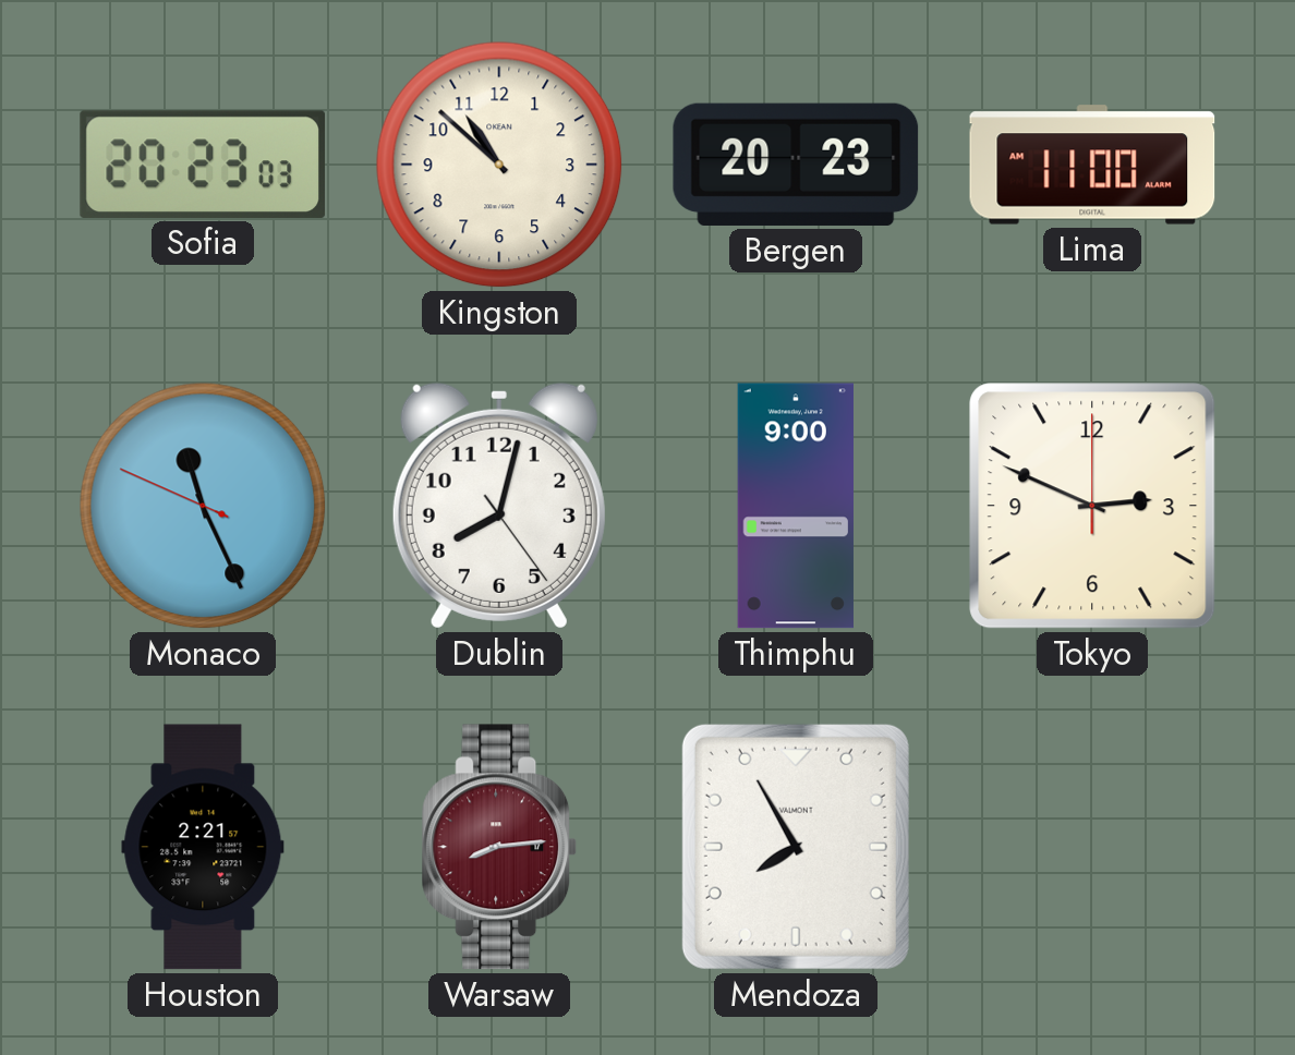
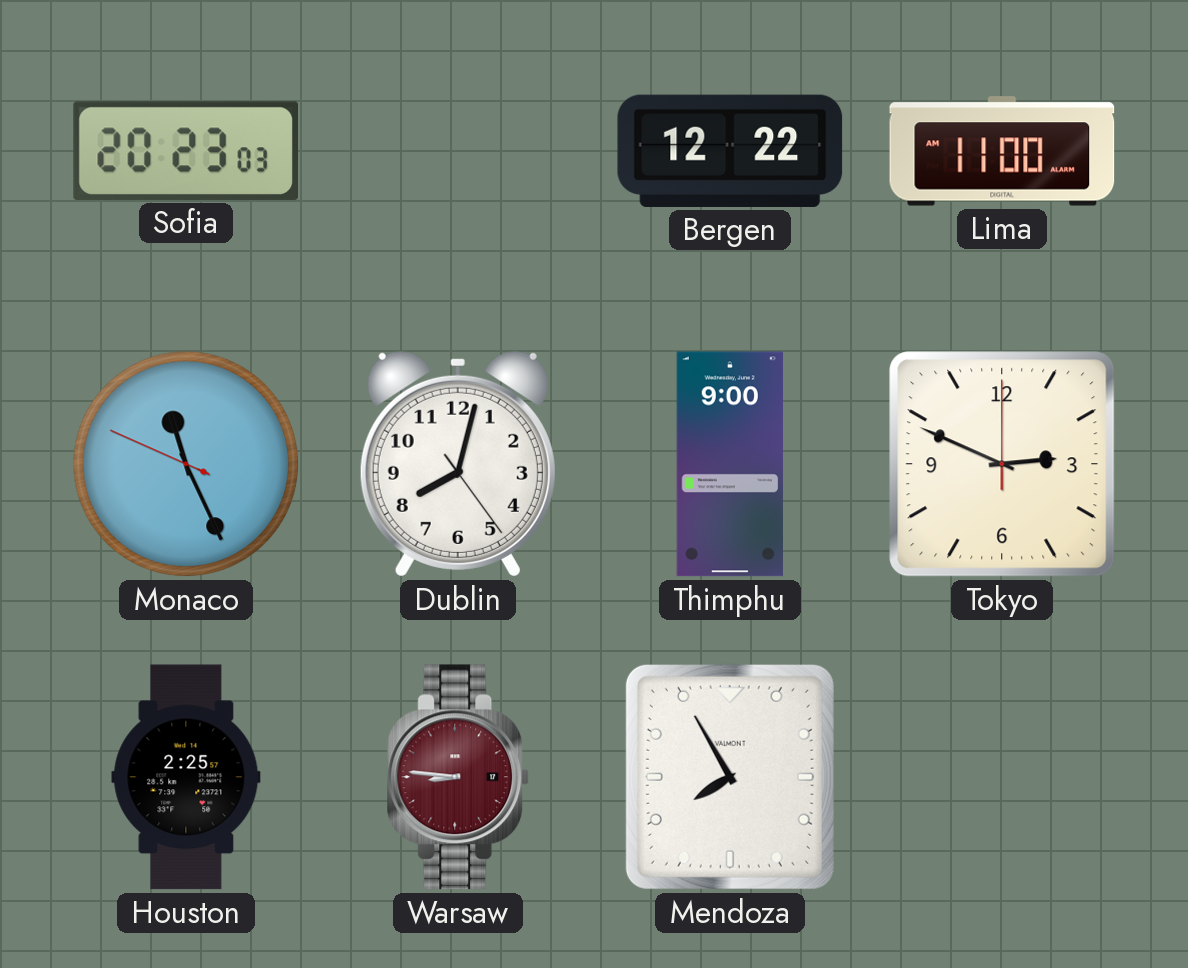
Kingston: 10:52 -> none (499, 165)
Bergen: 20:23 -> 12:22 (730, 151)
Houston: 2:21 -> 2:25 (186, 777)
Warsaw: 8:14 -> 8:46 (458, 777)
